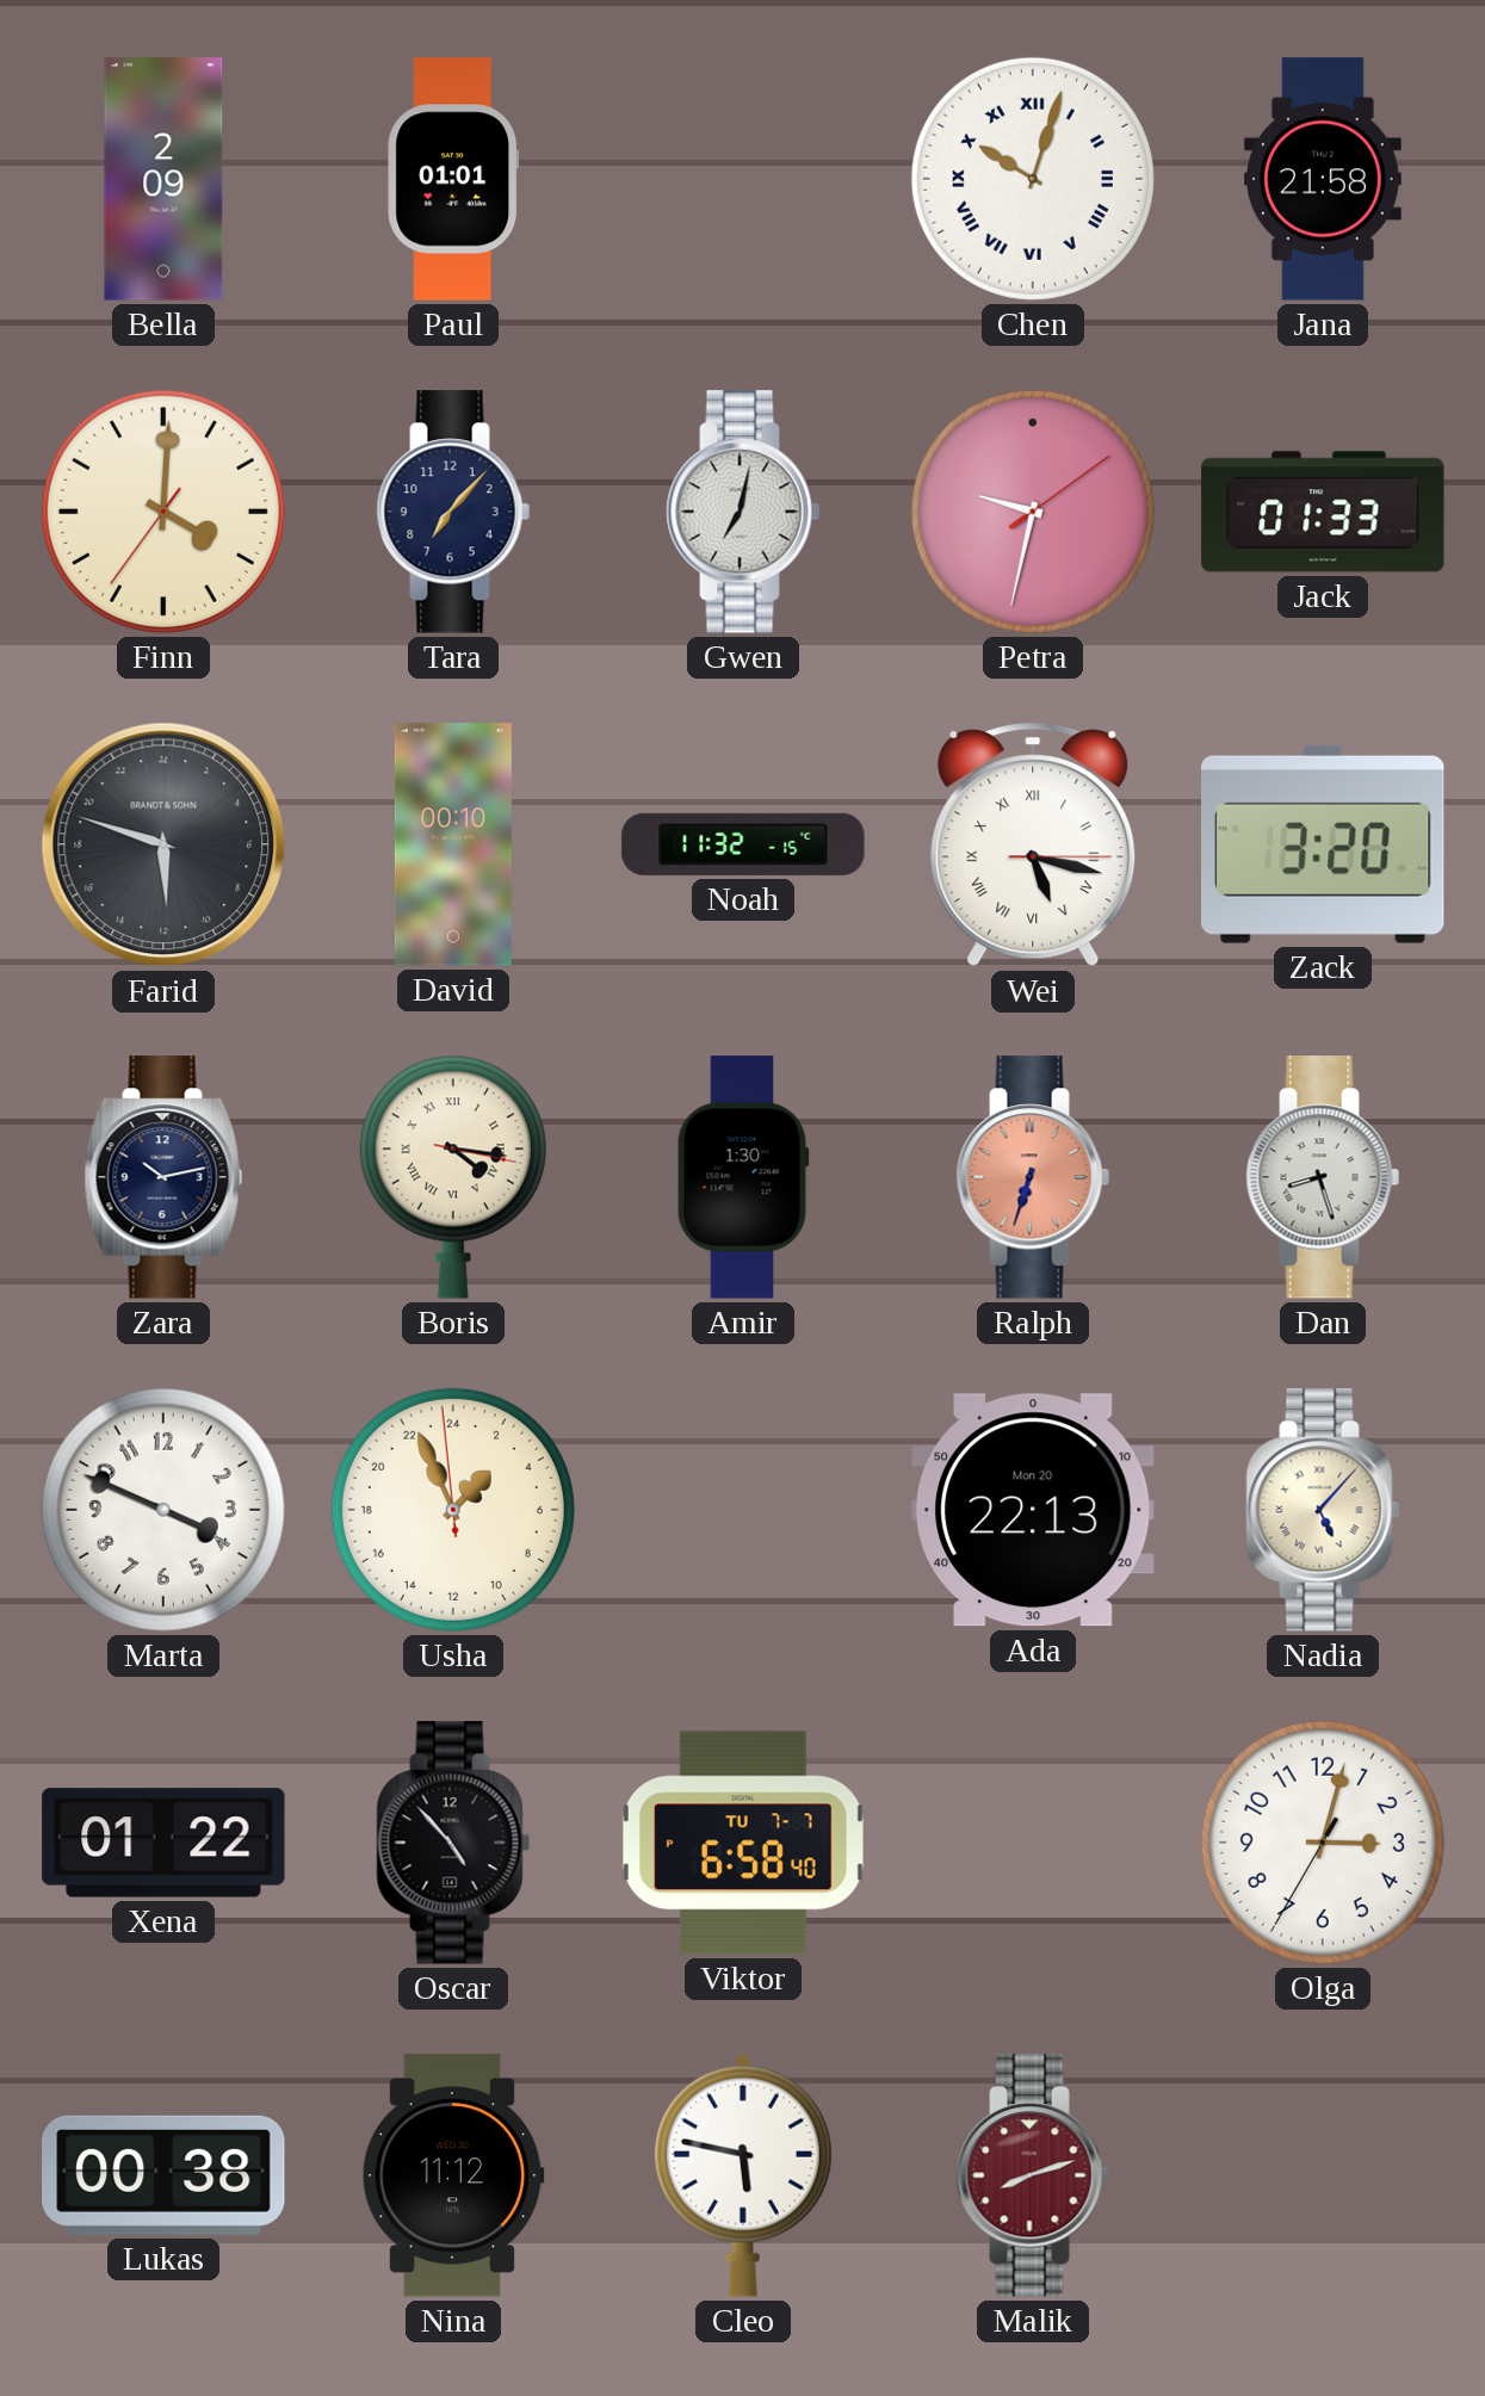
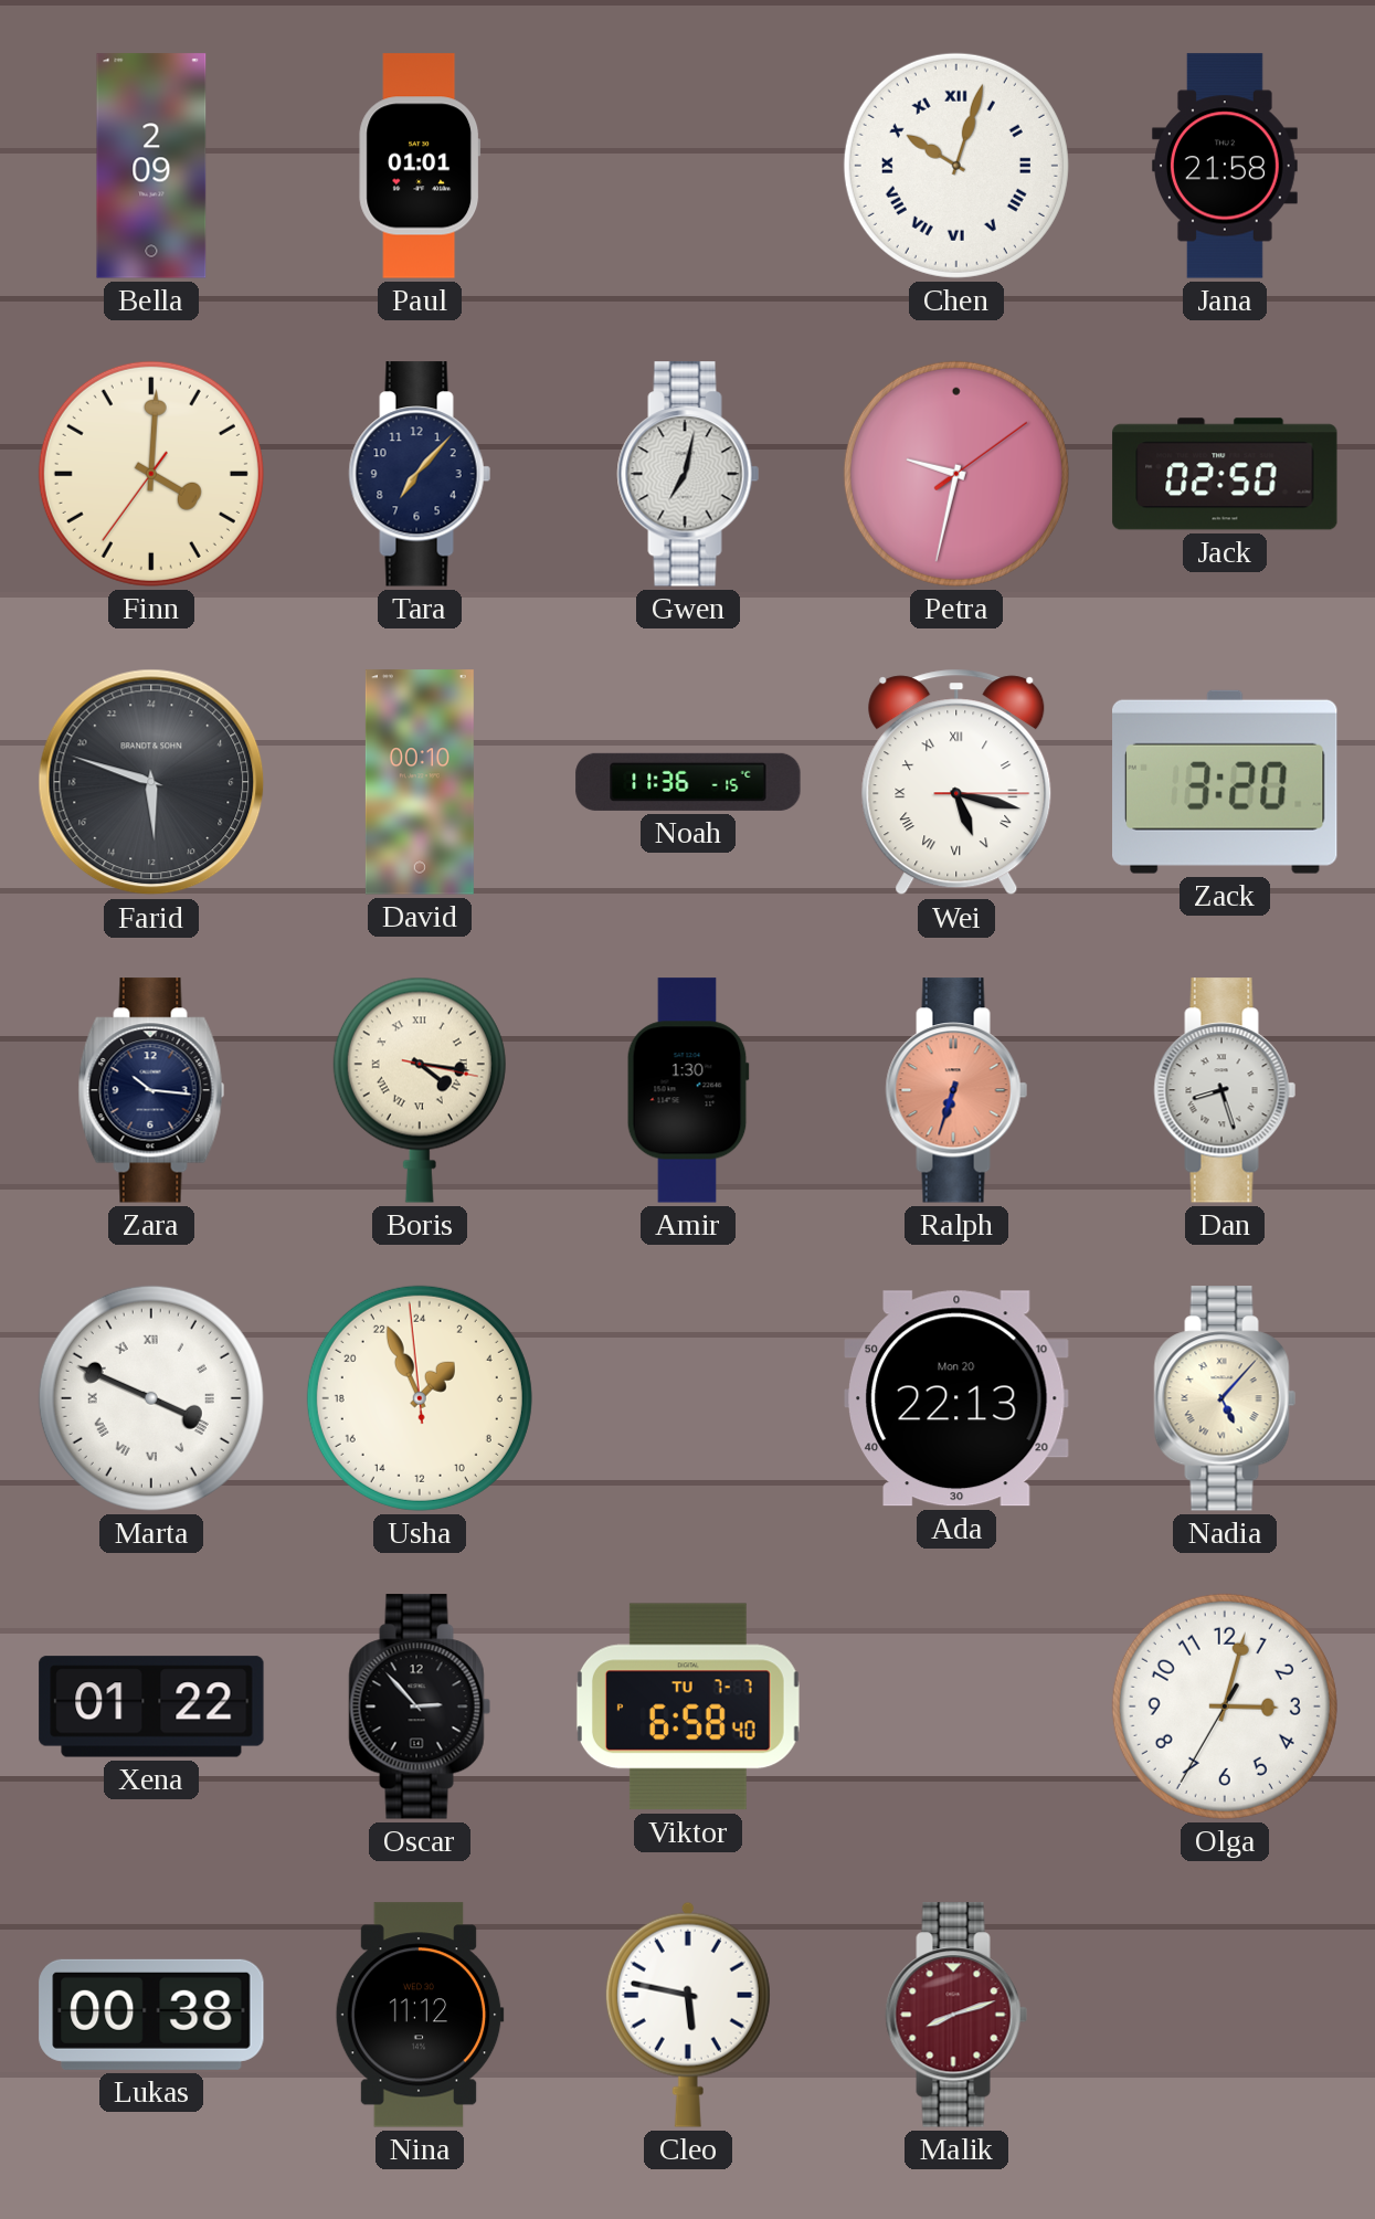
Jack: 01:33 -> 02:50 (1225, 474)
Noah: 11:32 -> 11:36 (688, 782)
Zara: 10:13 -> 10:16 (151, 1090)
Marta numerals: Arabic -> Roman (151, 1398)
Oscar: 4:53 -> 2:53 (420, 1706)
